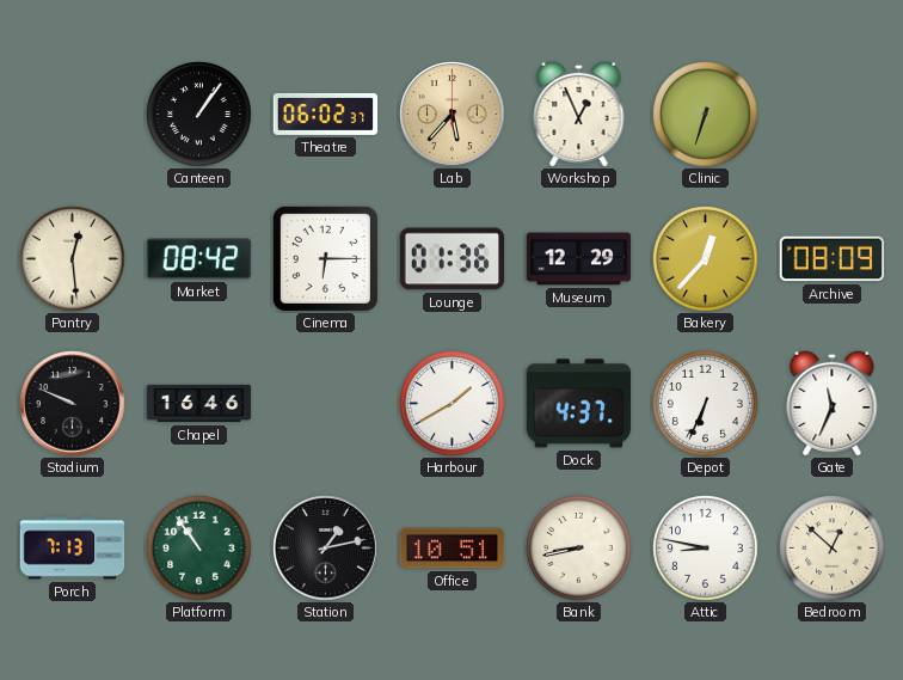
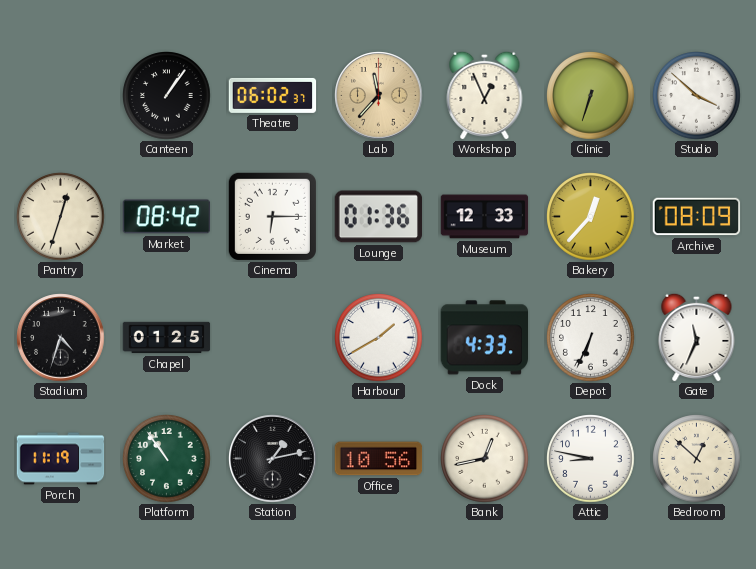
Lab: 5:37 -> 11:37 (379, 96)
Studio: none -> 3:52 (697, 96)
Pantry: 12:29 -> 12:33 (61, 217)
Museum: 12:29 -> 12:33 (485, 217)
Stadium: 9:49 -> 4:33 (61, 338)
Chapel: 16:46 -> 01:25 (167, 338)
Dock: 4:37 -> 4:33 (485, 338)
Porch: 7:13 -> 11:19 (61, 459)
Office: 10:51 -> 10:56 (379, 459)
Bank: 8:43 -> 12:43 (485, 459)
